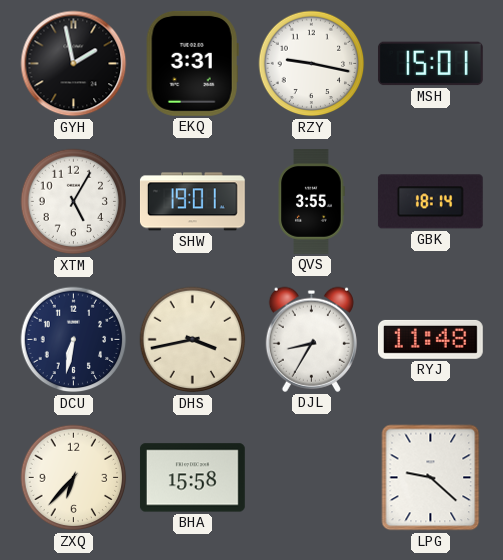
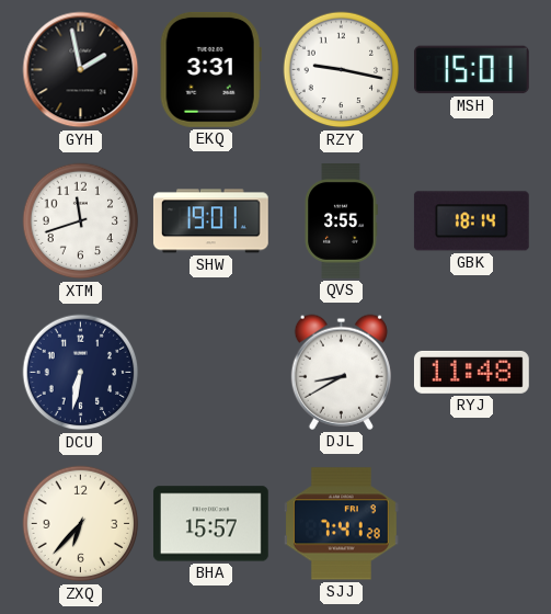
XTM: 5:05 -> 11:42 (81, 221)
DHS: 3:43 -> none (193, 340)
DJL: 8:35 -> 8:40 (341, 372)
BHA: 15:58 -> 15:57 (210, 524)
SJJ: none -> 7:41 (341, 524)
LPG: 9:22 -> none (431, 478)
